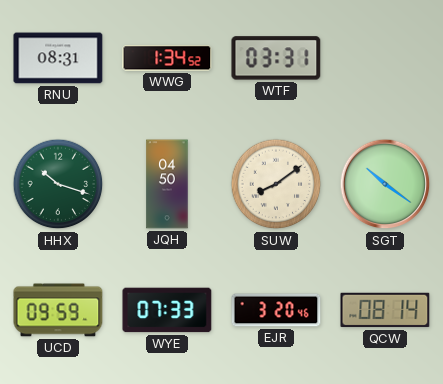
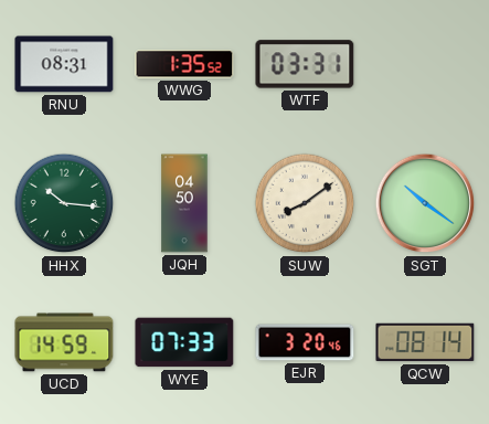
WWG: 1:34 -> 1:35 (184, 64)
HHX: 10:18 -> 10:16 (64, 203)
UCD: 09:59 -> 14:59 (64, 342)
